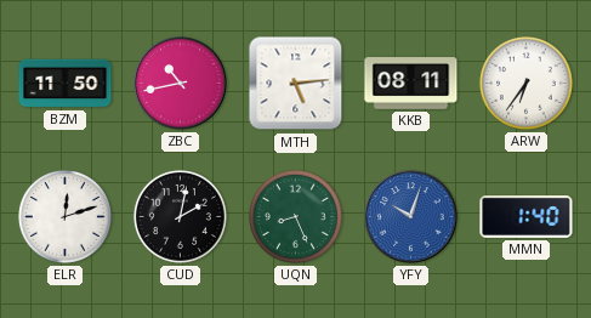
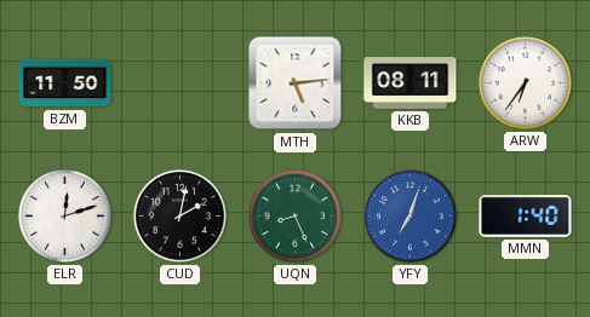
ZBC: 10:43 -> none (181, 84)
YFY: 10:03 -> 7:03 (411, 217)
